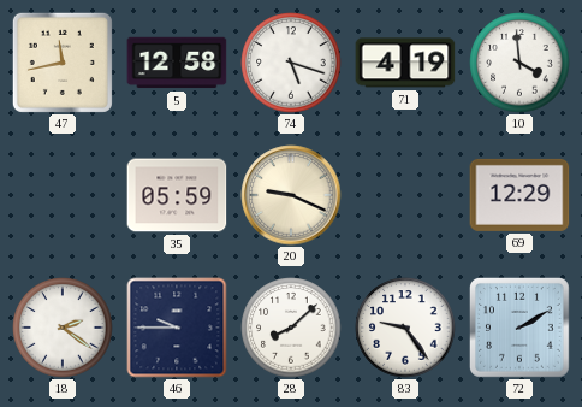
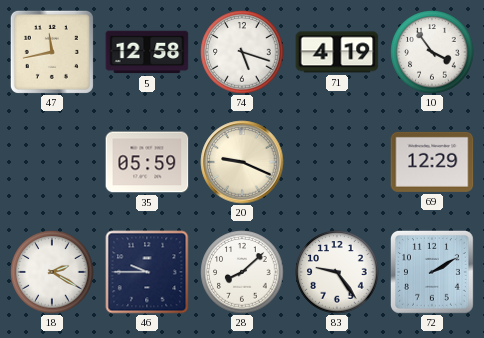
10: 3:59 -> 3:54 (432, 52)
18: 2:21 -> 2:20 (52, 272)
